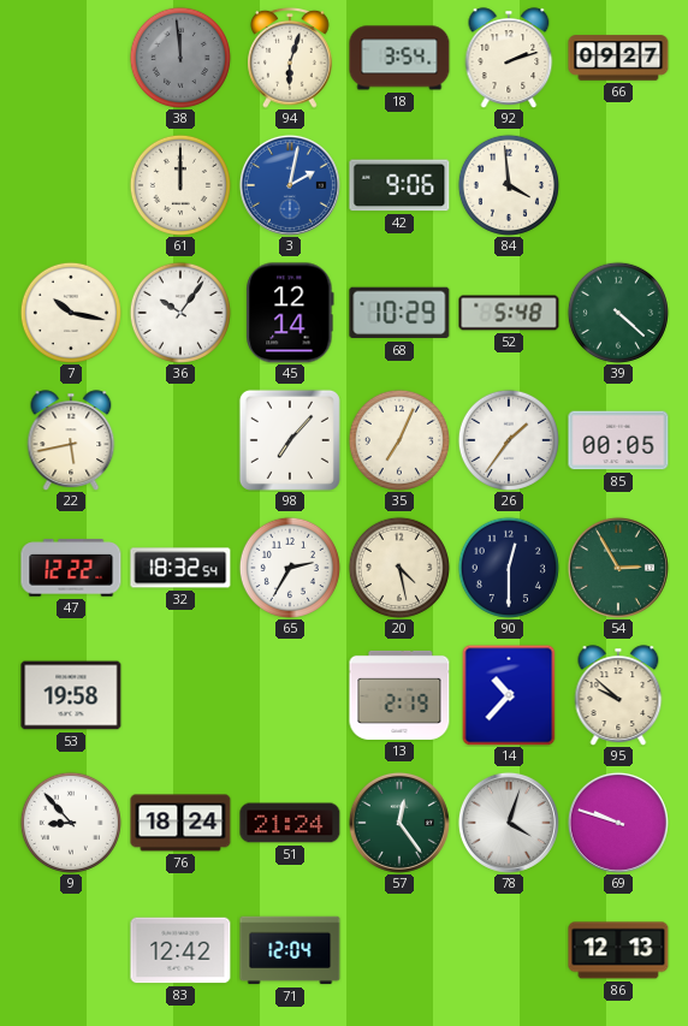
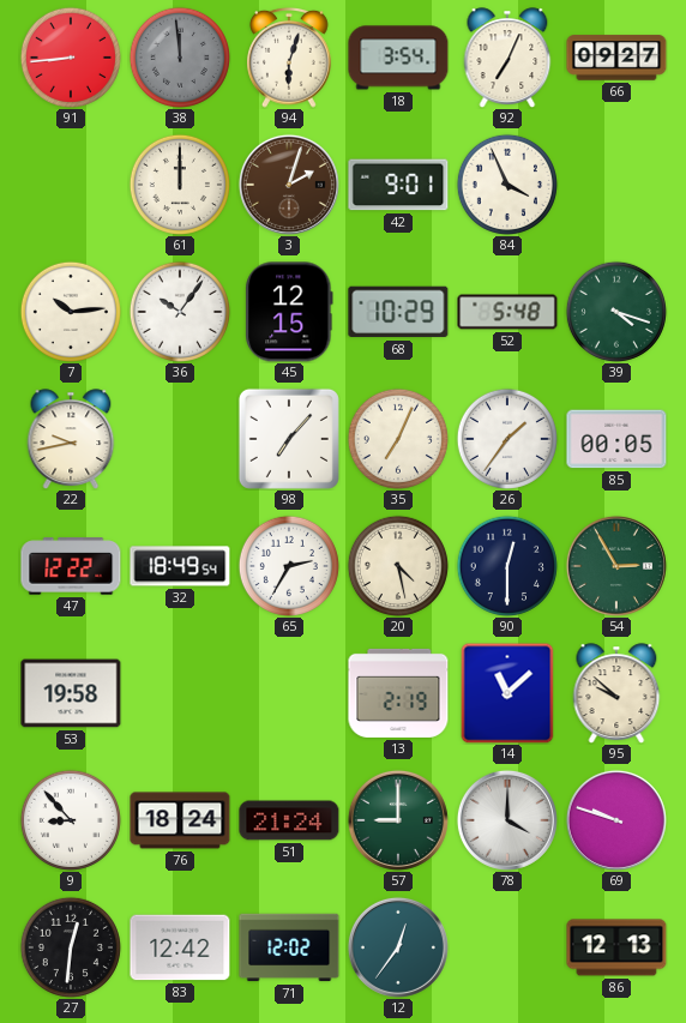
91: none -> 8:44 (71, 58)
92: 2:12 -> 7:04 (507, 58)
3: 2:02 -> 2:03 (289, 185)
3 dial: blue -> brown (289, 185)
42: 9:06 -> 9:01 (398, 185)
84: 3:59 -> 3:56 (507, 185)
7: 10:17 -> 10:14 (71, 312)
45: 12:14 -> 12:15 (289, 312)
39: 4:22 -> 4:18 (616, 312)
22: 5:43 -> 9:43 (71, 439)
32: 18:32 -> 18:49 (180, 566)
14: 10:37 -> 11:08 (507, 693)
57: 12:24 -> 9:00 (398, 820)
78: 4:03 -> 4:00 (507, 820)
27: none -> 12:31 (71, 947)
71: 12:04 -> 12:02 (289, 947)
12: none -> 12:36 (398, 947)
